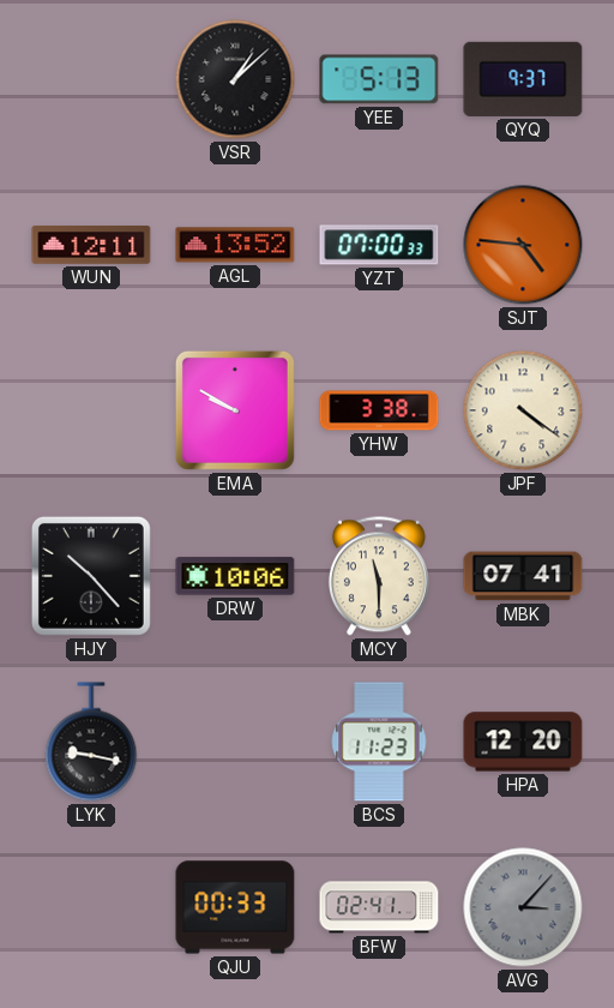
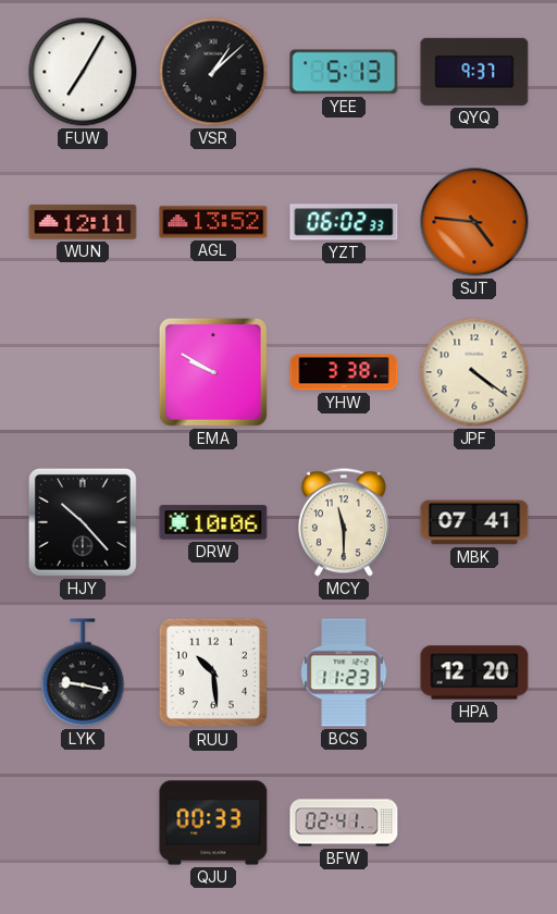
FUW: none -> 7:05 (83, 72)
YZT: 07:00 -> 06:02 (344, 222)
RUU: none -> 10:29 (213, 672)
AVG: 3:07 -> none (523, 907)
